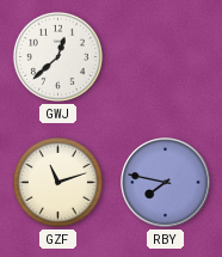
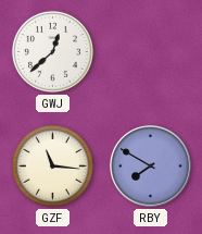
GZF: 11:12 -> 11:16 (52, 165)
RBY: 7:47 -> 7:50 (151, 167)
